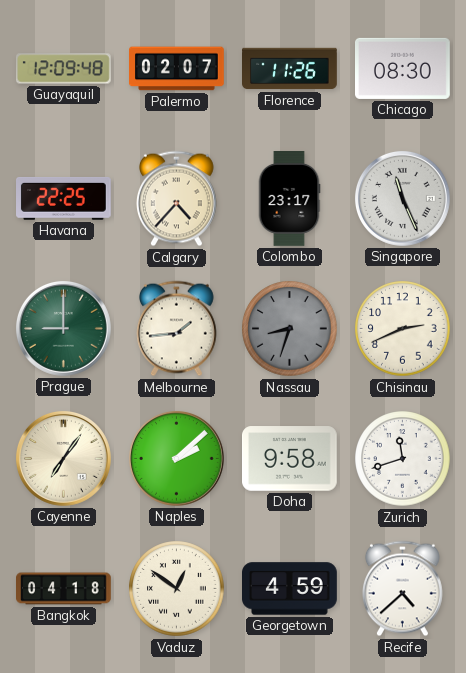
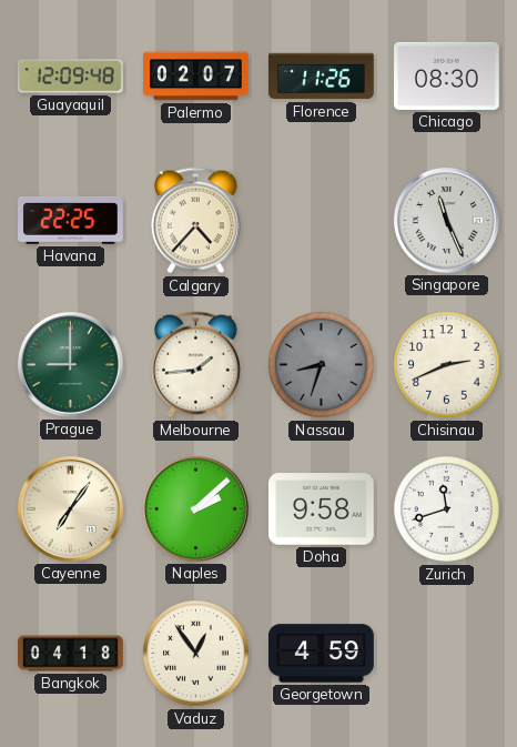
Colombo: 23:17 -> none (289, 199)
Vaduz: 12:51 -> 12:54 (196, 654)
Recife: 4:38 -> none (402, 589)
